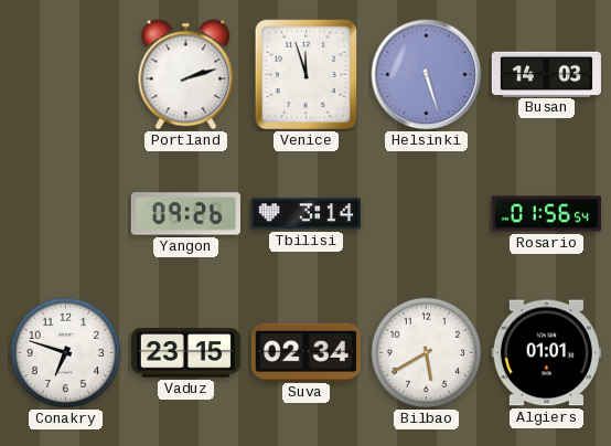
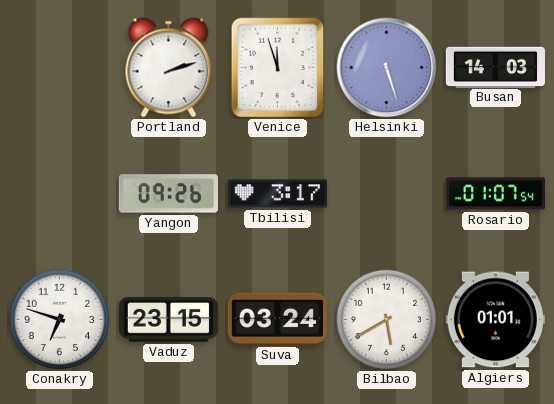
Tbilisi: 3:14 -> 3:17 (277, 194)
Rosario: 01:56 -> 01:07 (495, 194)
Suva: 02:34 -> 03:24 (277, 319)
